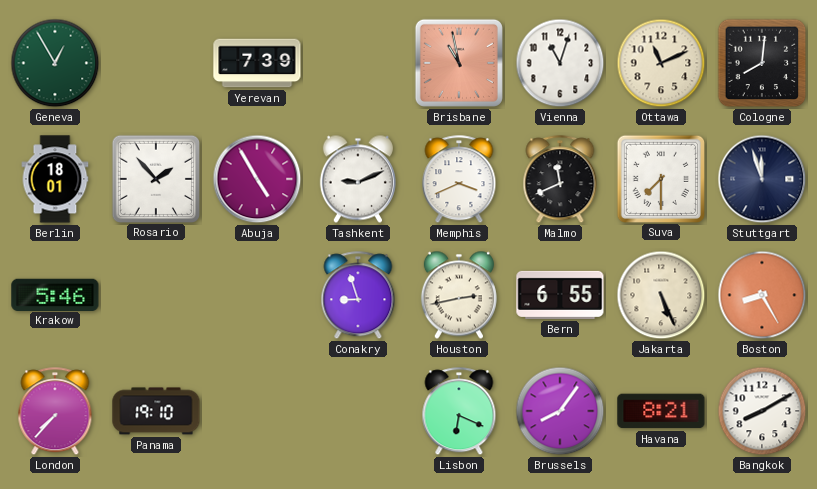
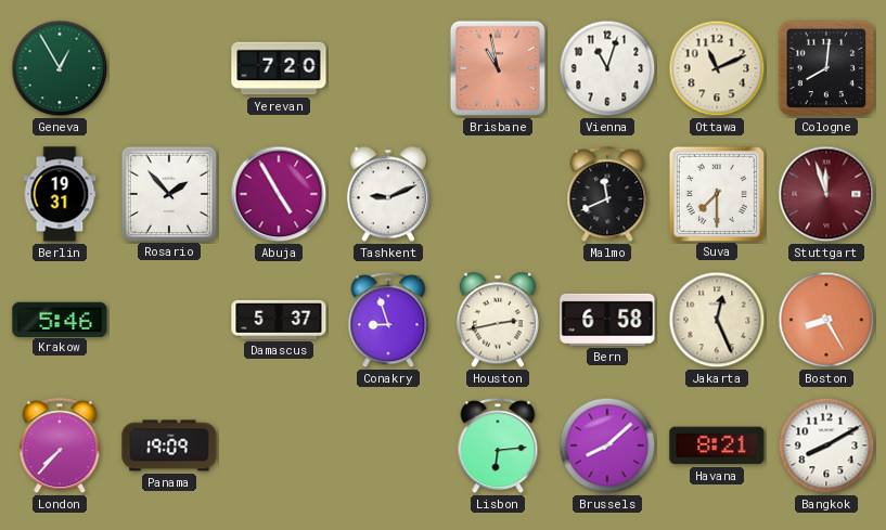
Yerevan: 7:39 -> 7:20 (279, 68)
Berlin: 18:01 -> 19:31 (60, 194)
Memphis: 3:41 -> none (459, 180)
Stuttgart dial: navy -> burgundy (826, 194)
Damascus: none -> 5:37 (279, 320)
Bern: 6:55 -> 6:58 (607, 320)
Jakarta: 5:26 -> 12:26 (717, 320)
Panama: 19:10 -> 19:09 (169, 445)
Lisbon: 6:19 -> 6:14 (498, 447)
Brussels: 8:06 -> 8:08 (607, 445)
